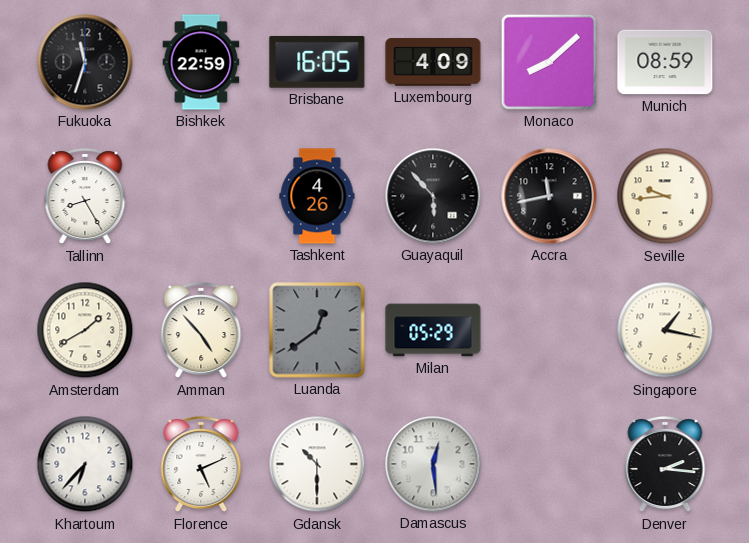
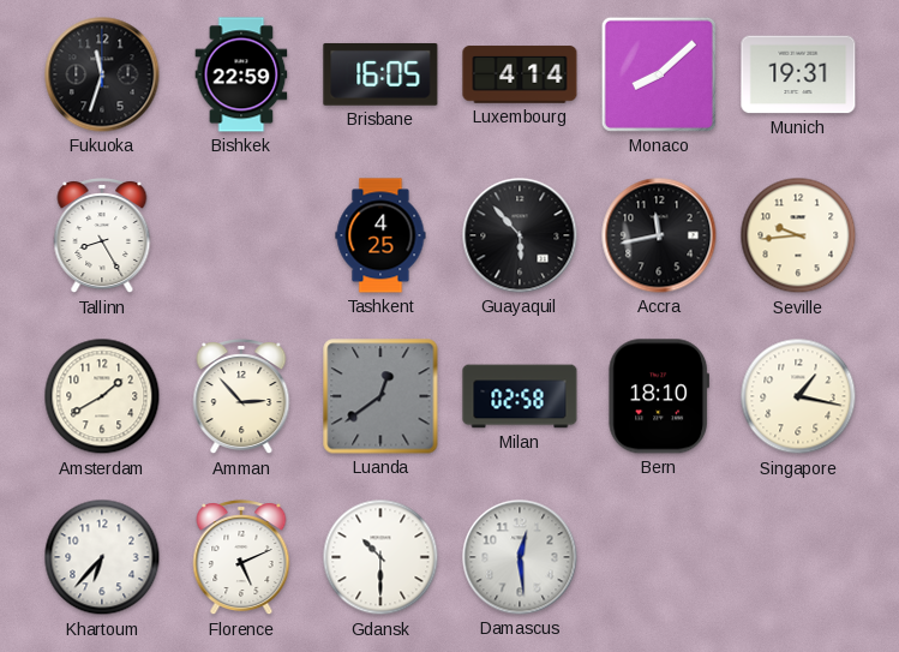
Luxembourg: 4:09 -> 4:14 (520, 74)
Munich: 08:59 -> 19:31 (798, 74)
Tashkent: 4:26 -> 4:25 (380, 235)
Amman: 4:53 -> 2:53 (241, 397)
Milan: 05:29 -> 02:58 (520, 396)
Bern: none -> 18:10 (658, 396)
Denver: 2:16 -> none (665, 465)
